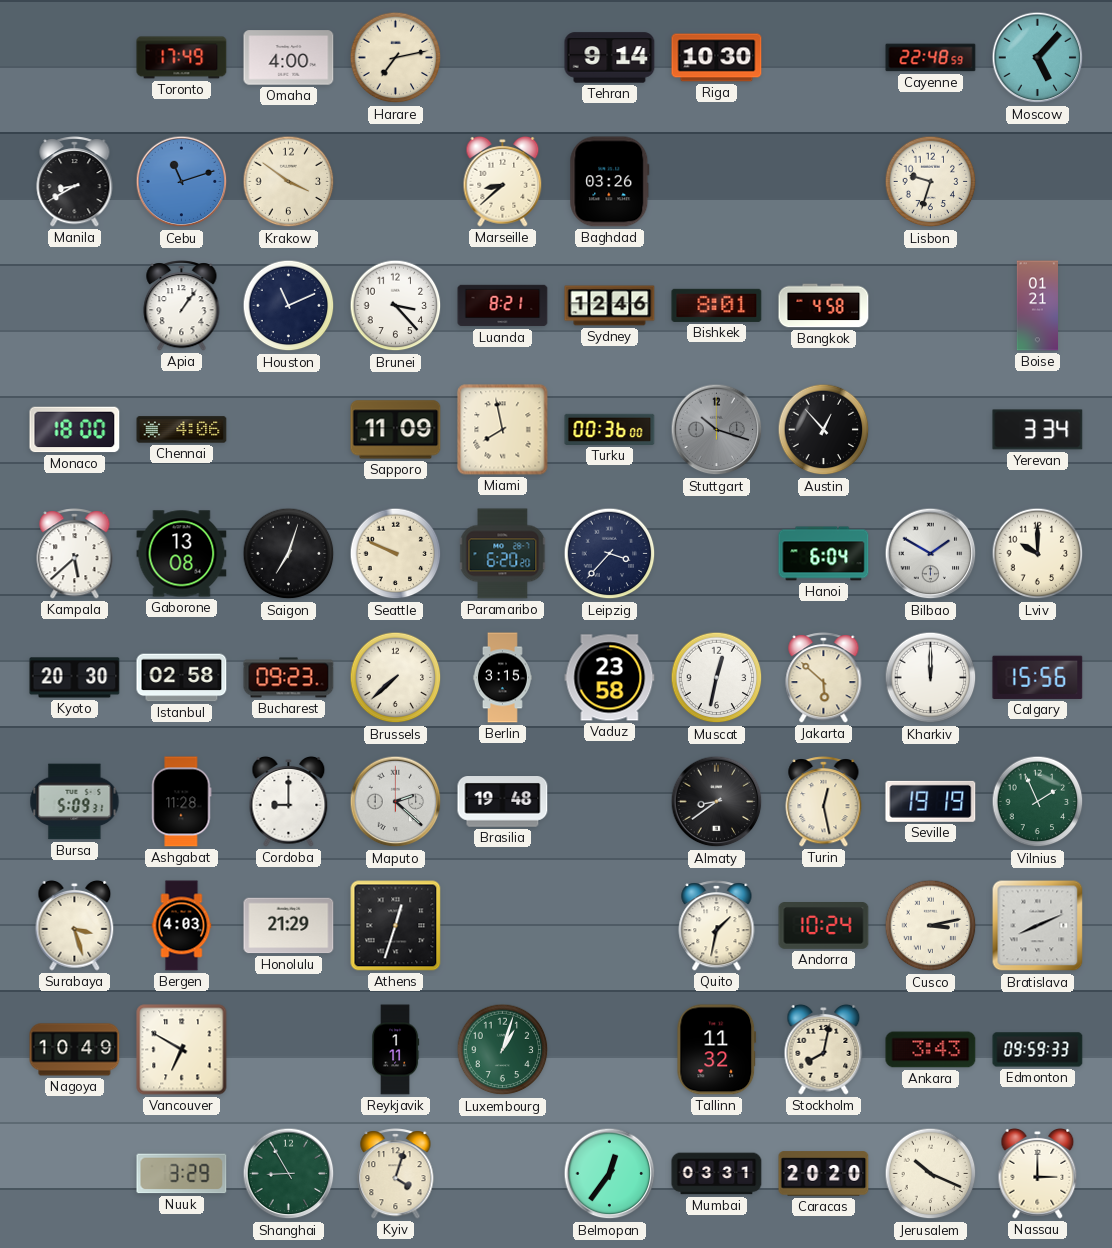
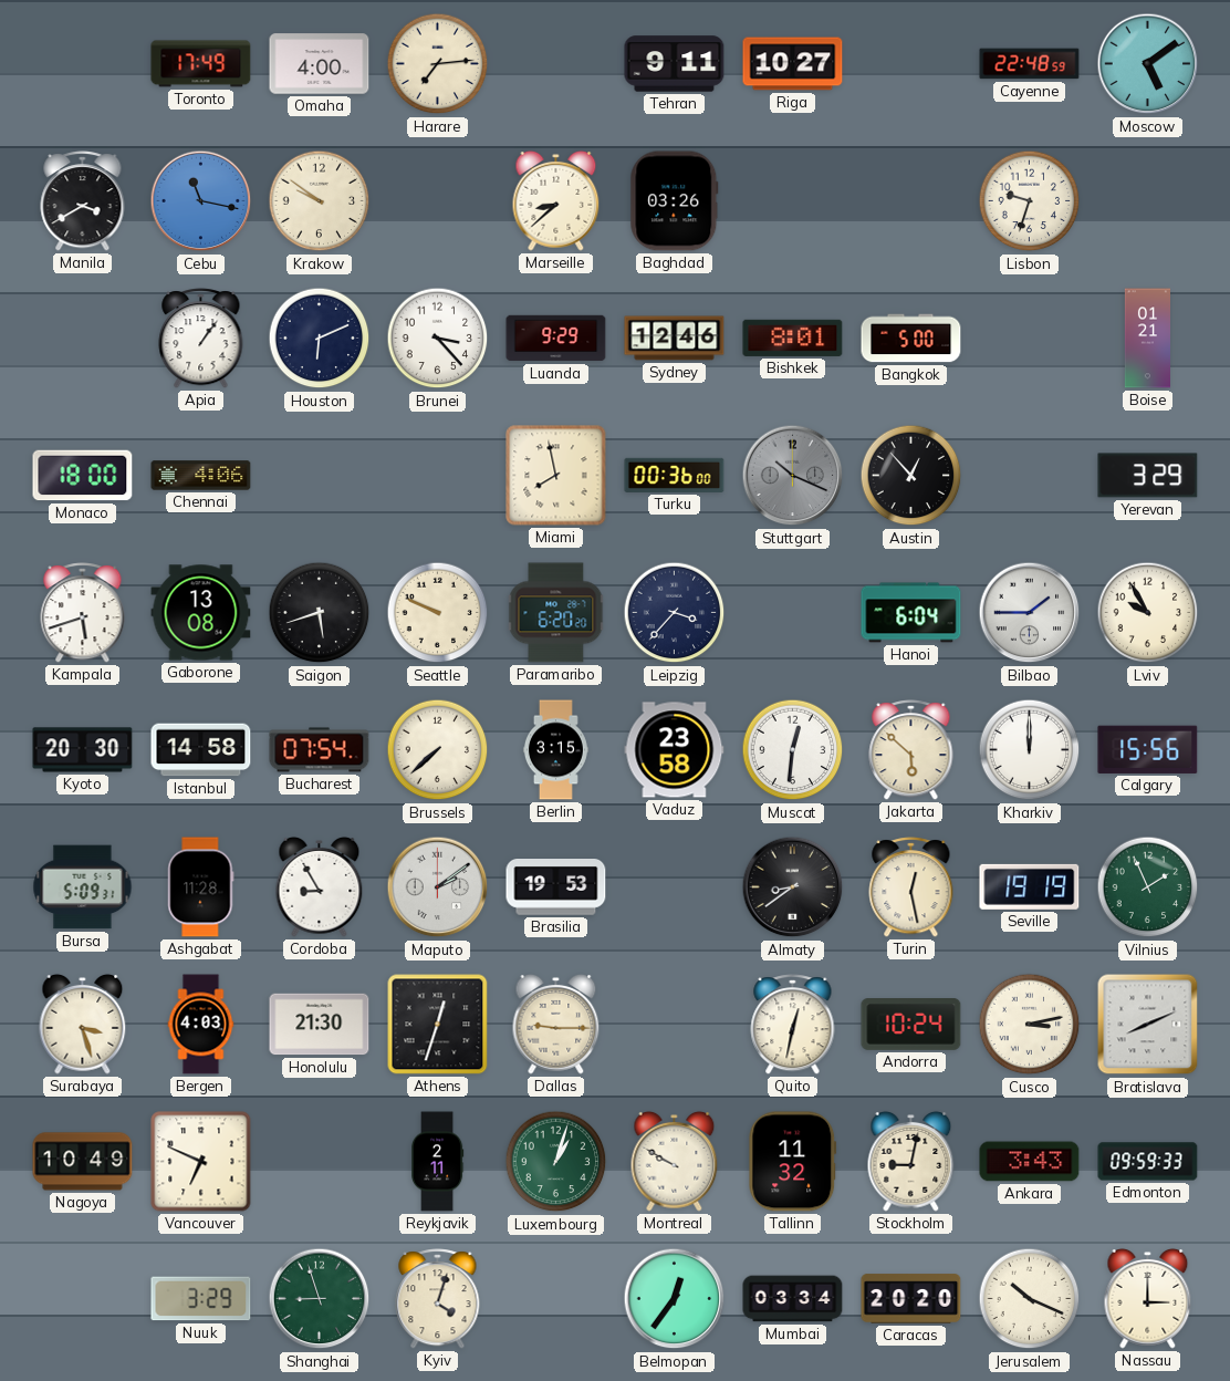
Harare: 7:13 -> 7:14 (438, 64)
Tehran: 9:14 -> 9:11 (675, 64)
Riga: 10:30 -> 10:27 (793, 64)
Moscow: 5:07 -> 5:09 (1148, 64)
Manila: 8:40 -> 3:40 (83, 201)
Cebu: 11:12 -> 11:17 (201, 201)
Krakow: 3:51 -> 9:51 (320, 201)
Houston: 11:11 -> 6:11 (320, 339)
Luanda: 8:21 -> 9:29 (556, 339)
Bangkok: 4:58 -> 5:00 (911, 339)
Sapporo: 11:09 -> none (396, 430)
Stuttgart: 10:18 -> 10:19 (793, 476)
Yerevan: 3:34 -> 3:29 (1148, 476)
Kampala: 5:38 -> 5:42 (83, 613)
Saigon: 7:03 -> 5:42 (320, 613)
Bilbao: 1:50 -> 1:45 (1030, 613)
Lviv: 10:00 -> 9:55 (1148, 613)
Istanbul: 02:58 -> 14:58 (201, 750)
Bucharest: 09:23 -> 07:54 (320, 750)
Muscat: 12:32 -> 12:31 (793, 750)
Cordoba: 9:00 -> 8:55 (320, 886)
Maputo: 2:22 -> 2:09 (438, 887)
Brasilia: 19:48 -> 19:53 (556, 887)
Honolulu: 21:29 -> 21:30 (320, 1025)
Dallas: none -> 9:15 (556, 1024)
Quito: 1:32 -> 12:32 (793, 1025)
Vancouver: 6:50 -> 6:49 (201, 1162)
Reykjavik: 1:11 -> 2:11 (438, 1162)
Montreal: none -> 9:50 (675, 1161)
Stockholm: 8:02 -> 9:02 (911, 1161)
Shanghai: 8:55 -> 8:57 (320, 1299)
Mumbai: 03:31 -> 03:34 (793, 1299)
